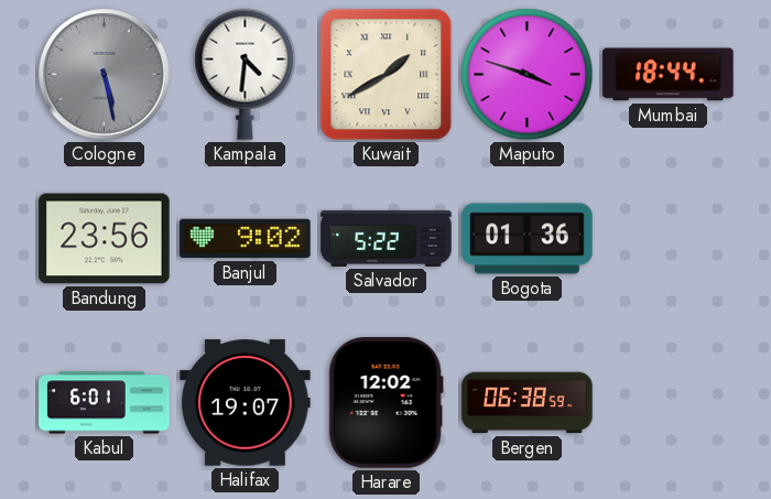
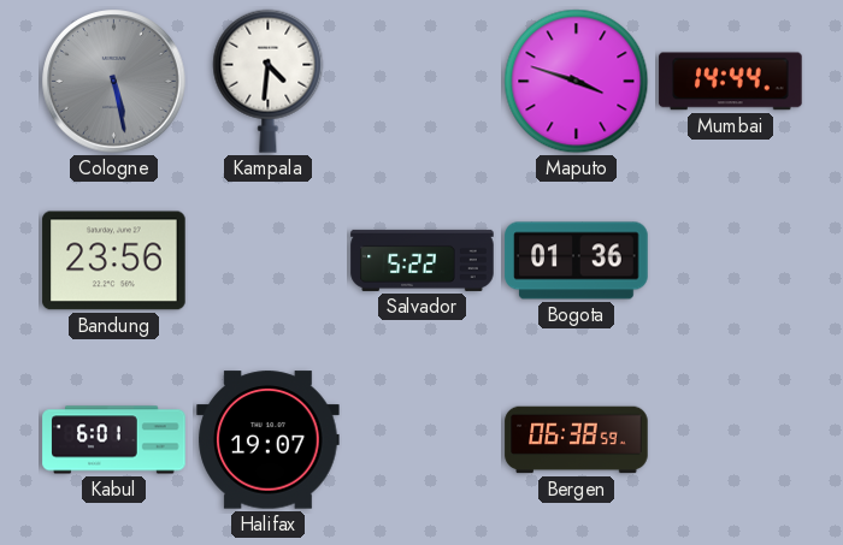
Kuwait: 1:40 -> none (387, 75)
Mumbai: 18:44 -> 14:44 (731, 82)
Banjul: 9:02 -> none (246, 239)
Harare: 12:02 -> none (385, 403)
